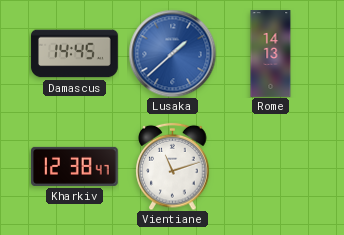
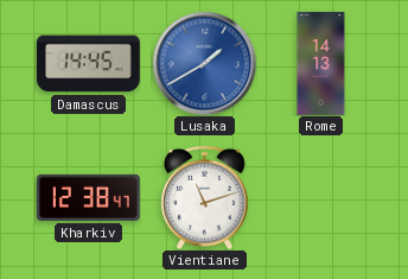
Lusaka: 1:38 -> 1:40 (204, 63)
